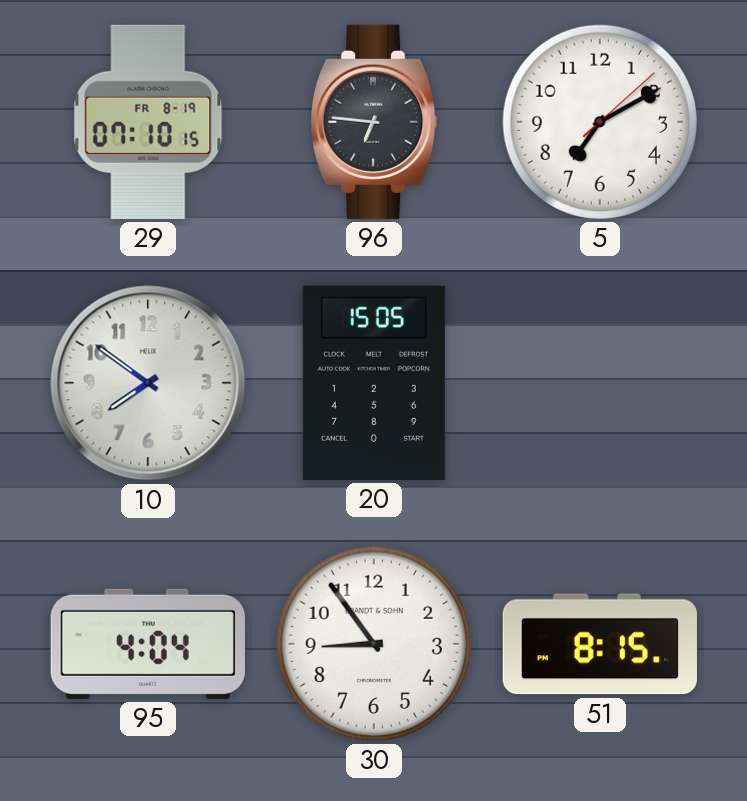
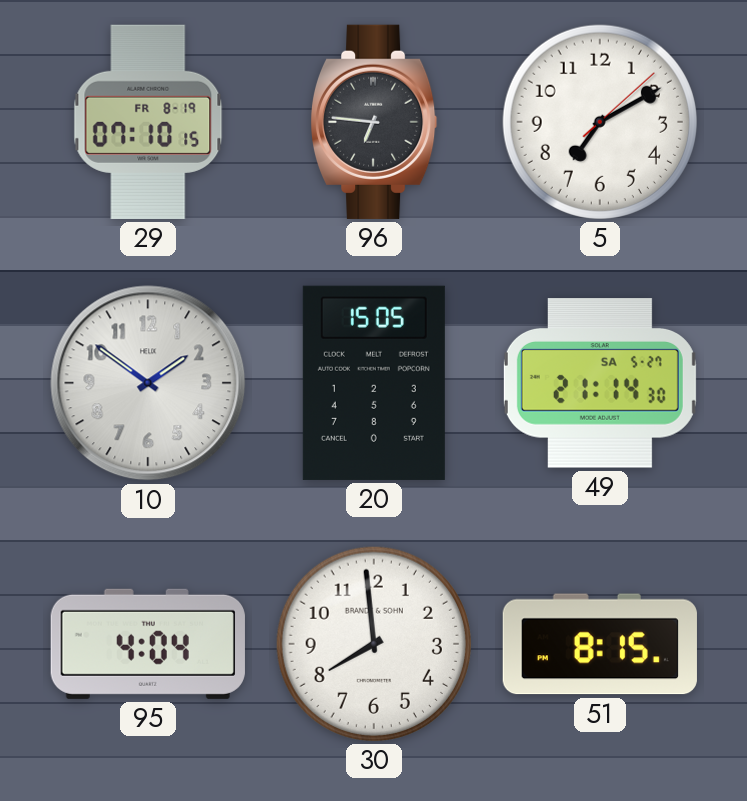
10: 7:51 -> 1:51 (148, 383)
49: none -> 21:14 (600, 383)
30: 8:54 -> 7:59 (374, 644)
